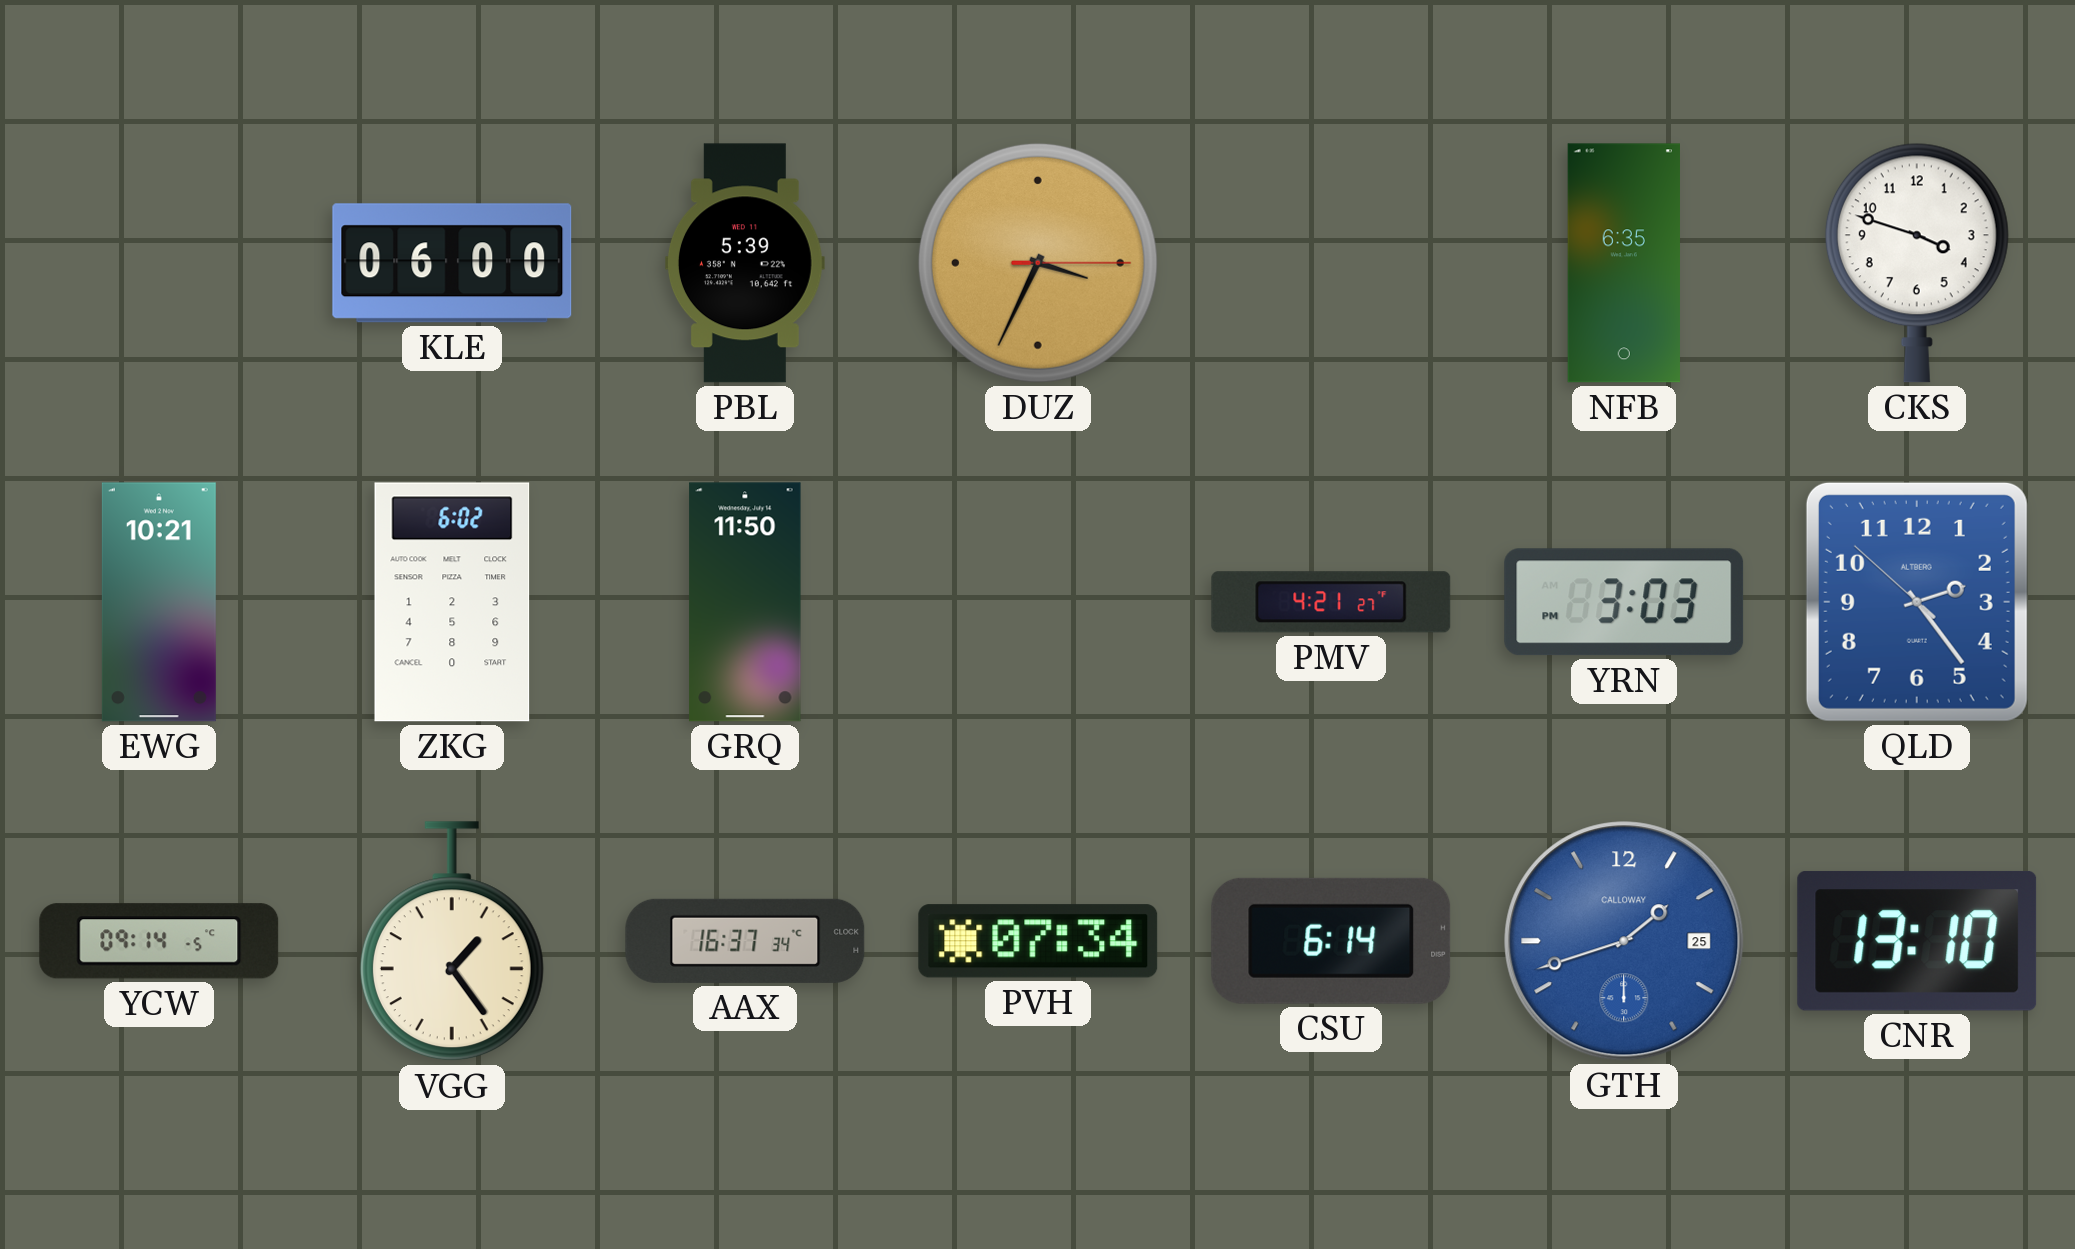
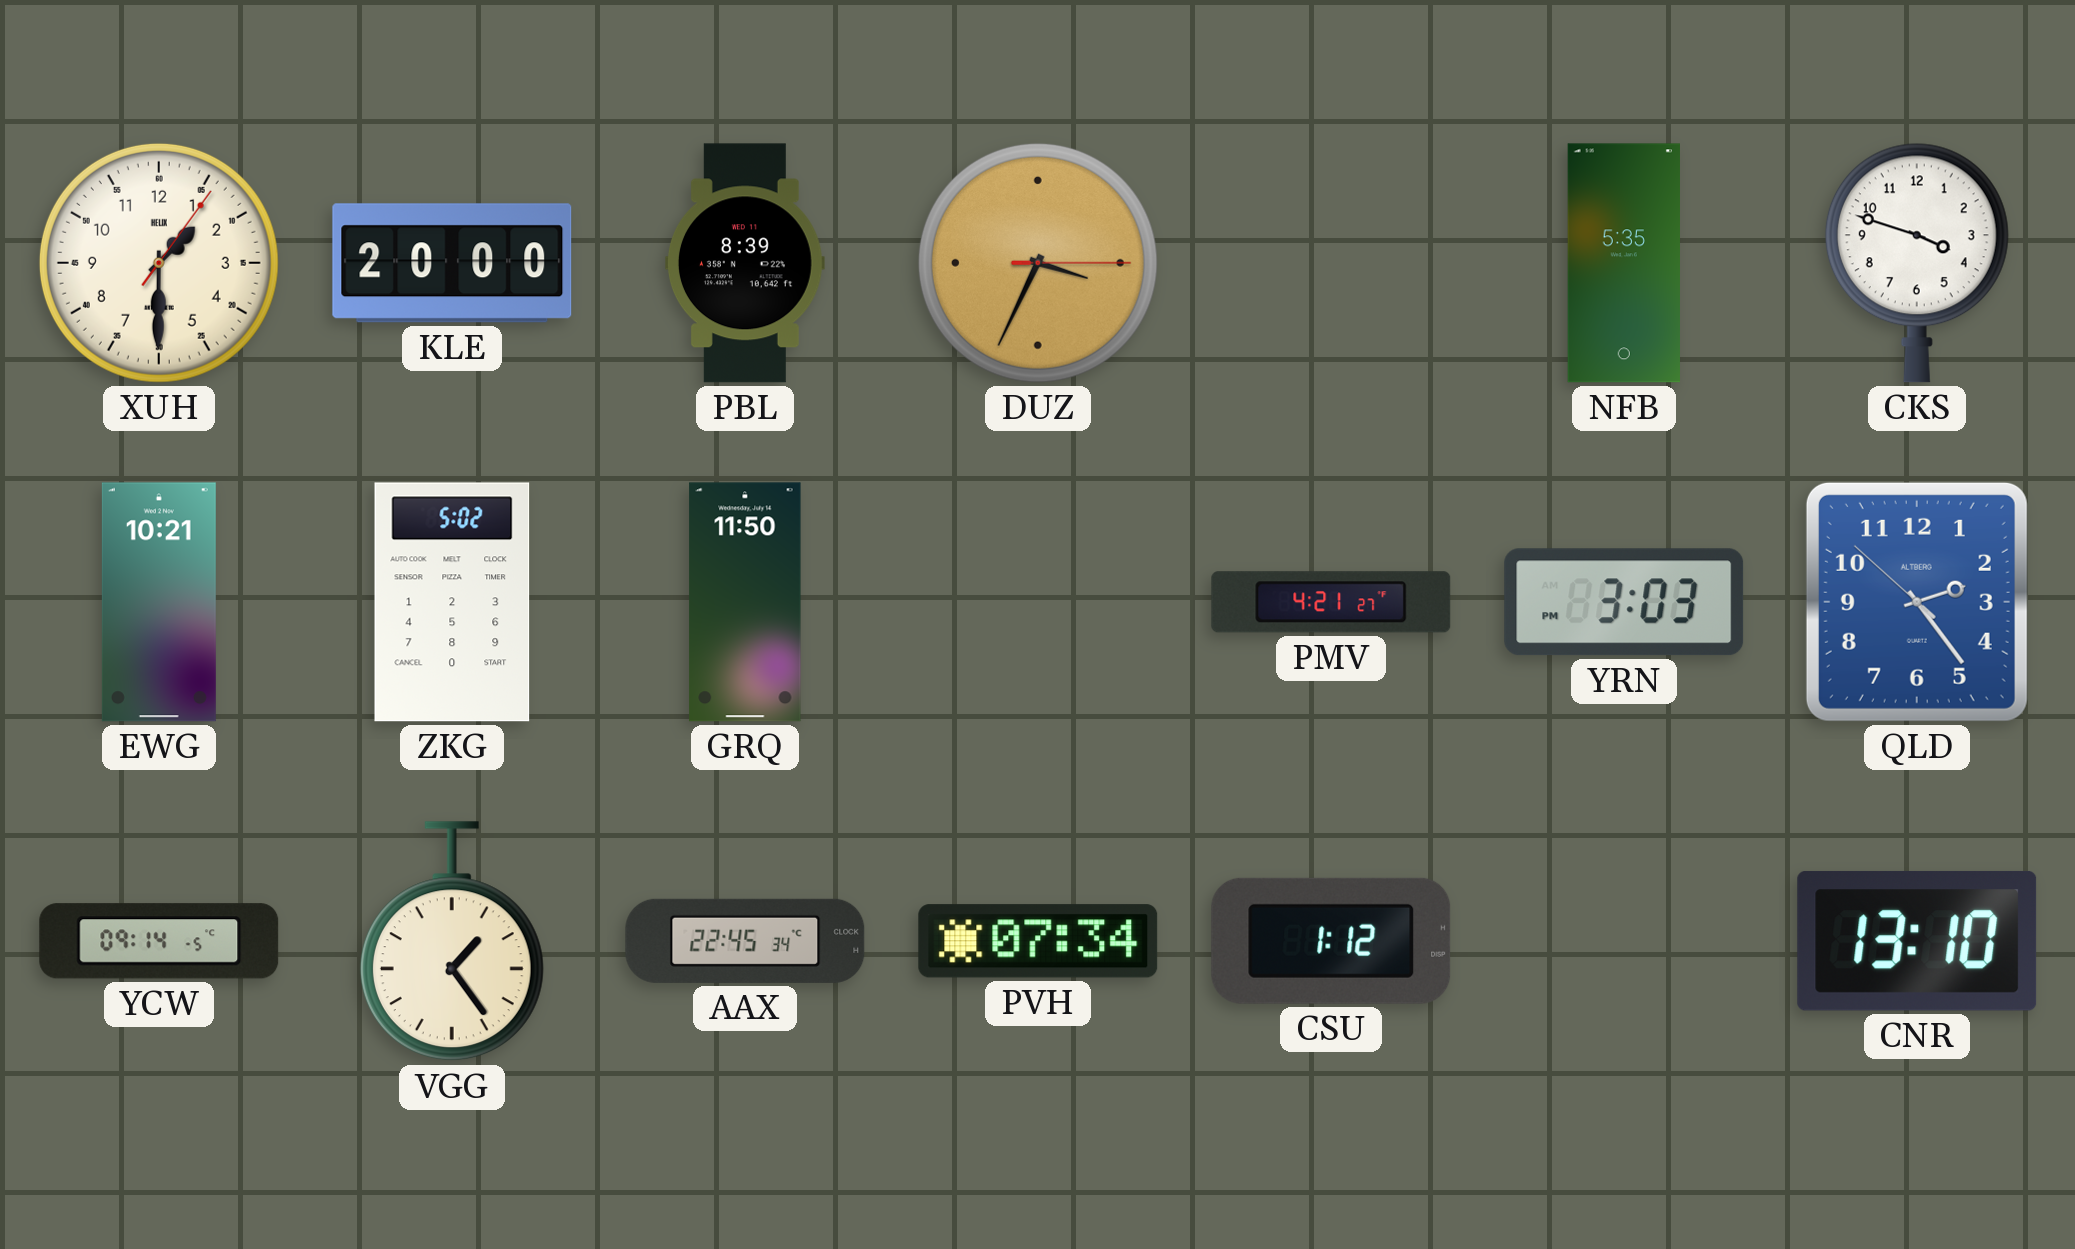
XUH: none -> 1:30 (159, 263)
KLE: 06:00 -> 20:00 (452, 263)
PBL: 5:39 -> 8:39 (745, 263)
NFB: 6:35 -> 5:35 (1624, 263)
ZKG: 6:02 -> 5:02 (452, 602)
AAX: 16:37 -> 22:45 (745, 941)
CSU: 6:14 -> 1:12 (1331, 941)
GTH: 1:42 -> none (1624, 941)
